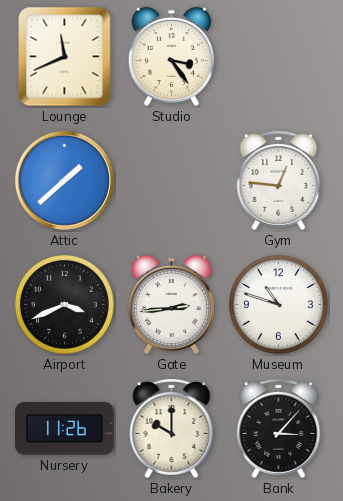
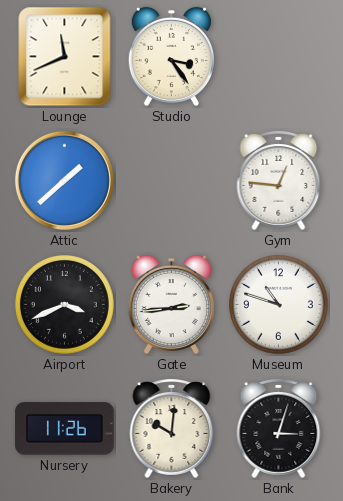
Bakery: 10:00 -> 10:01 (172, 428)
Bank: 3:07 -> 3:03 (279, 428)
